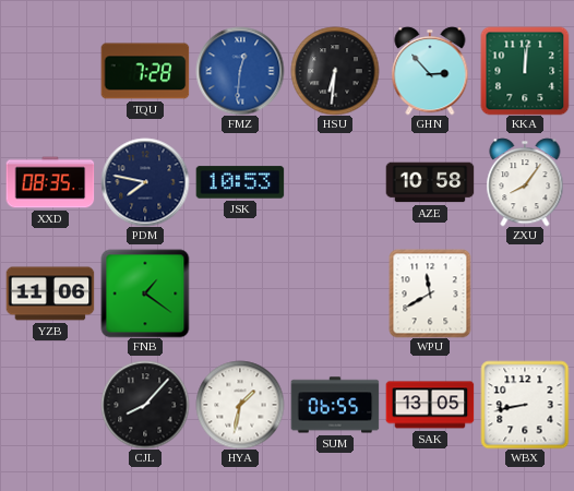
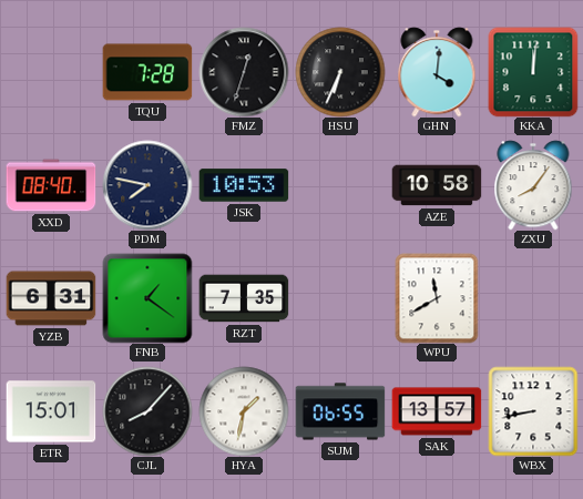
FMZ: 12:31 -> 12:33 (244, 72)
FMZ dial: blue -> black (244, 72)
HSU: 6:31 -> 6:34 (340, 72)
GHN: 2:53 -> 4:01 (437, 72)
XXD: 08:35 -> 08:40 (51, 185)
YZB: 11:06 -> 6:31 (51, 298)
RZT: none -> 7:35 (244, 298)
ETR: none -> 15:01 (51, 411)
SAK: 13:05 -> 13:57 (437, 411)
